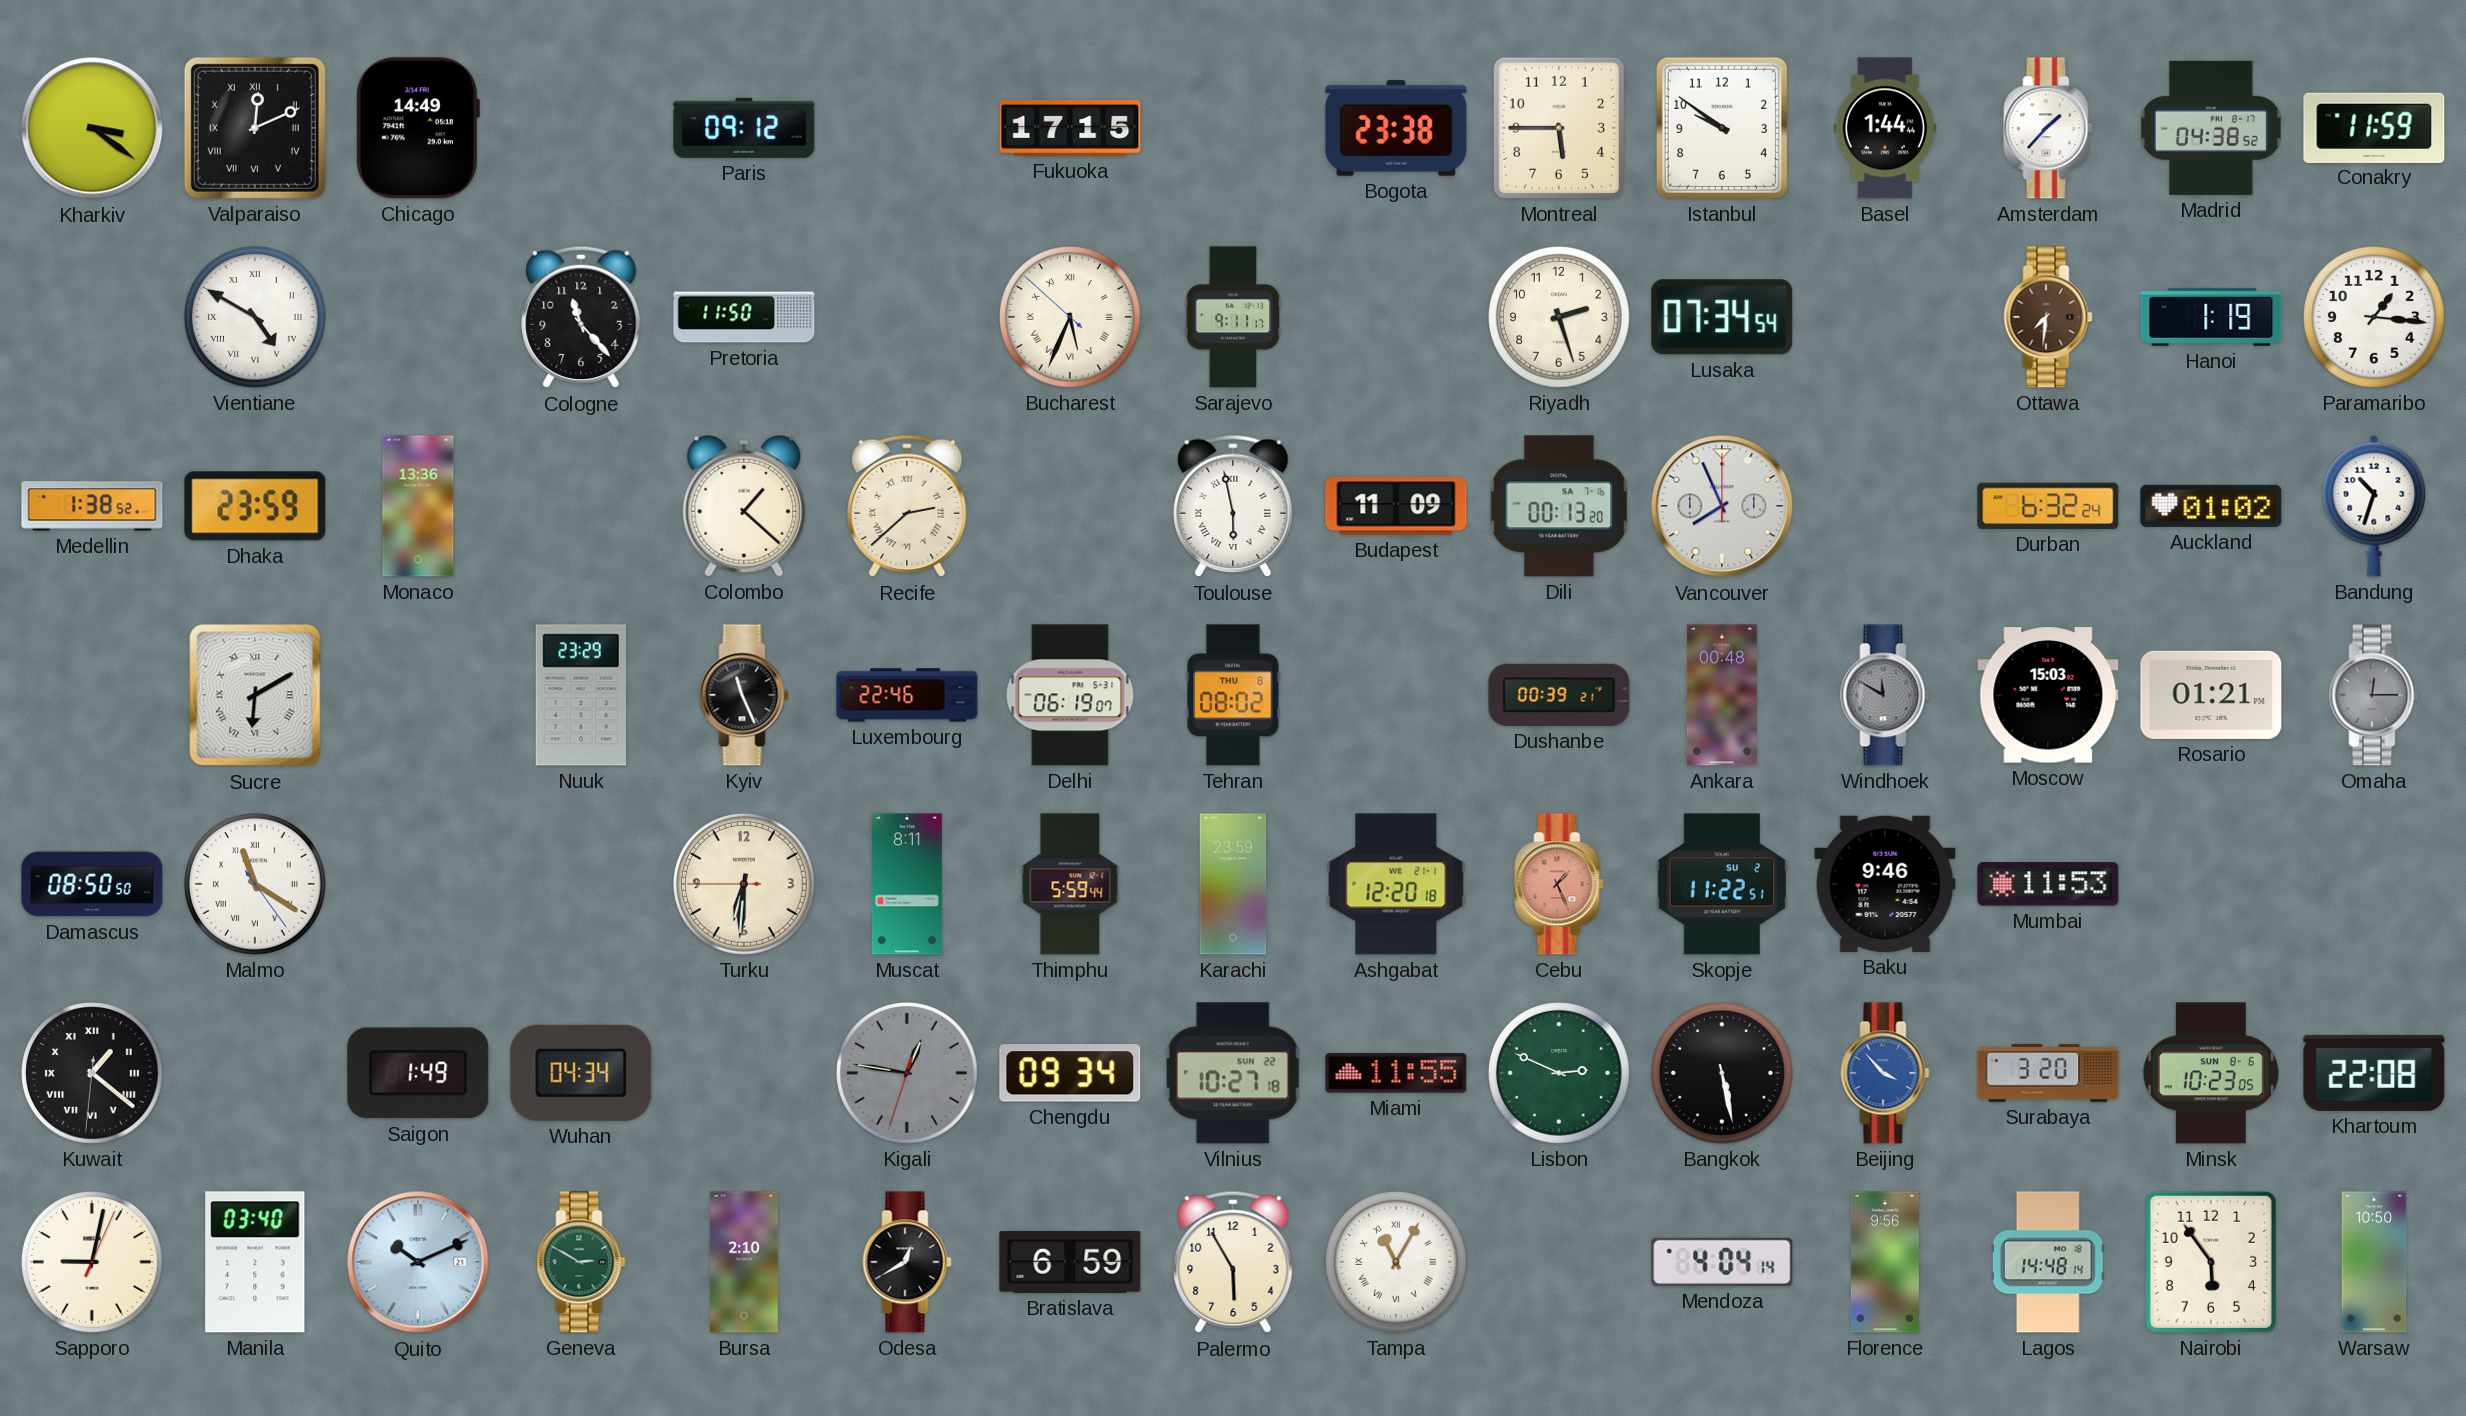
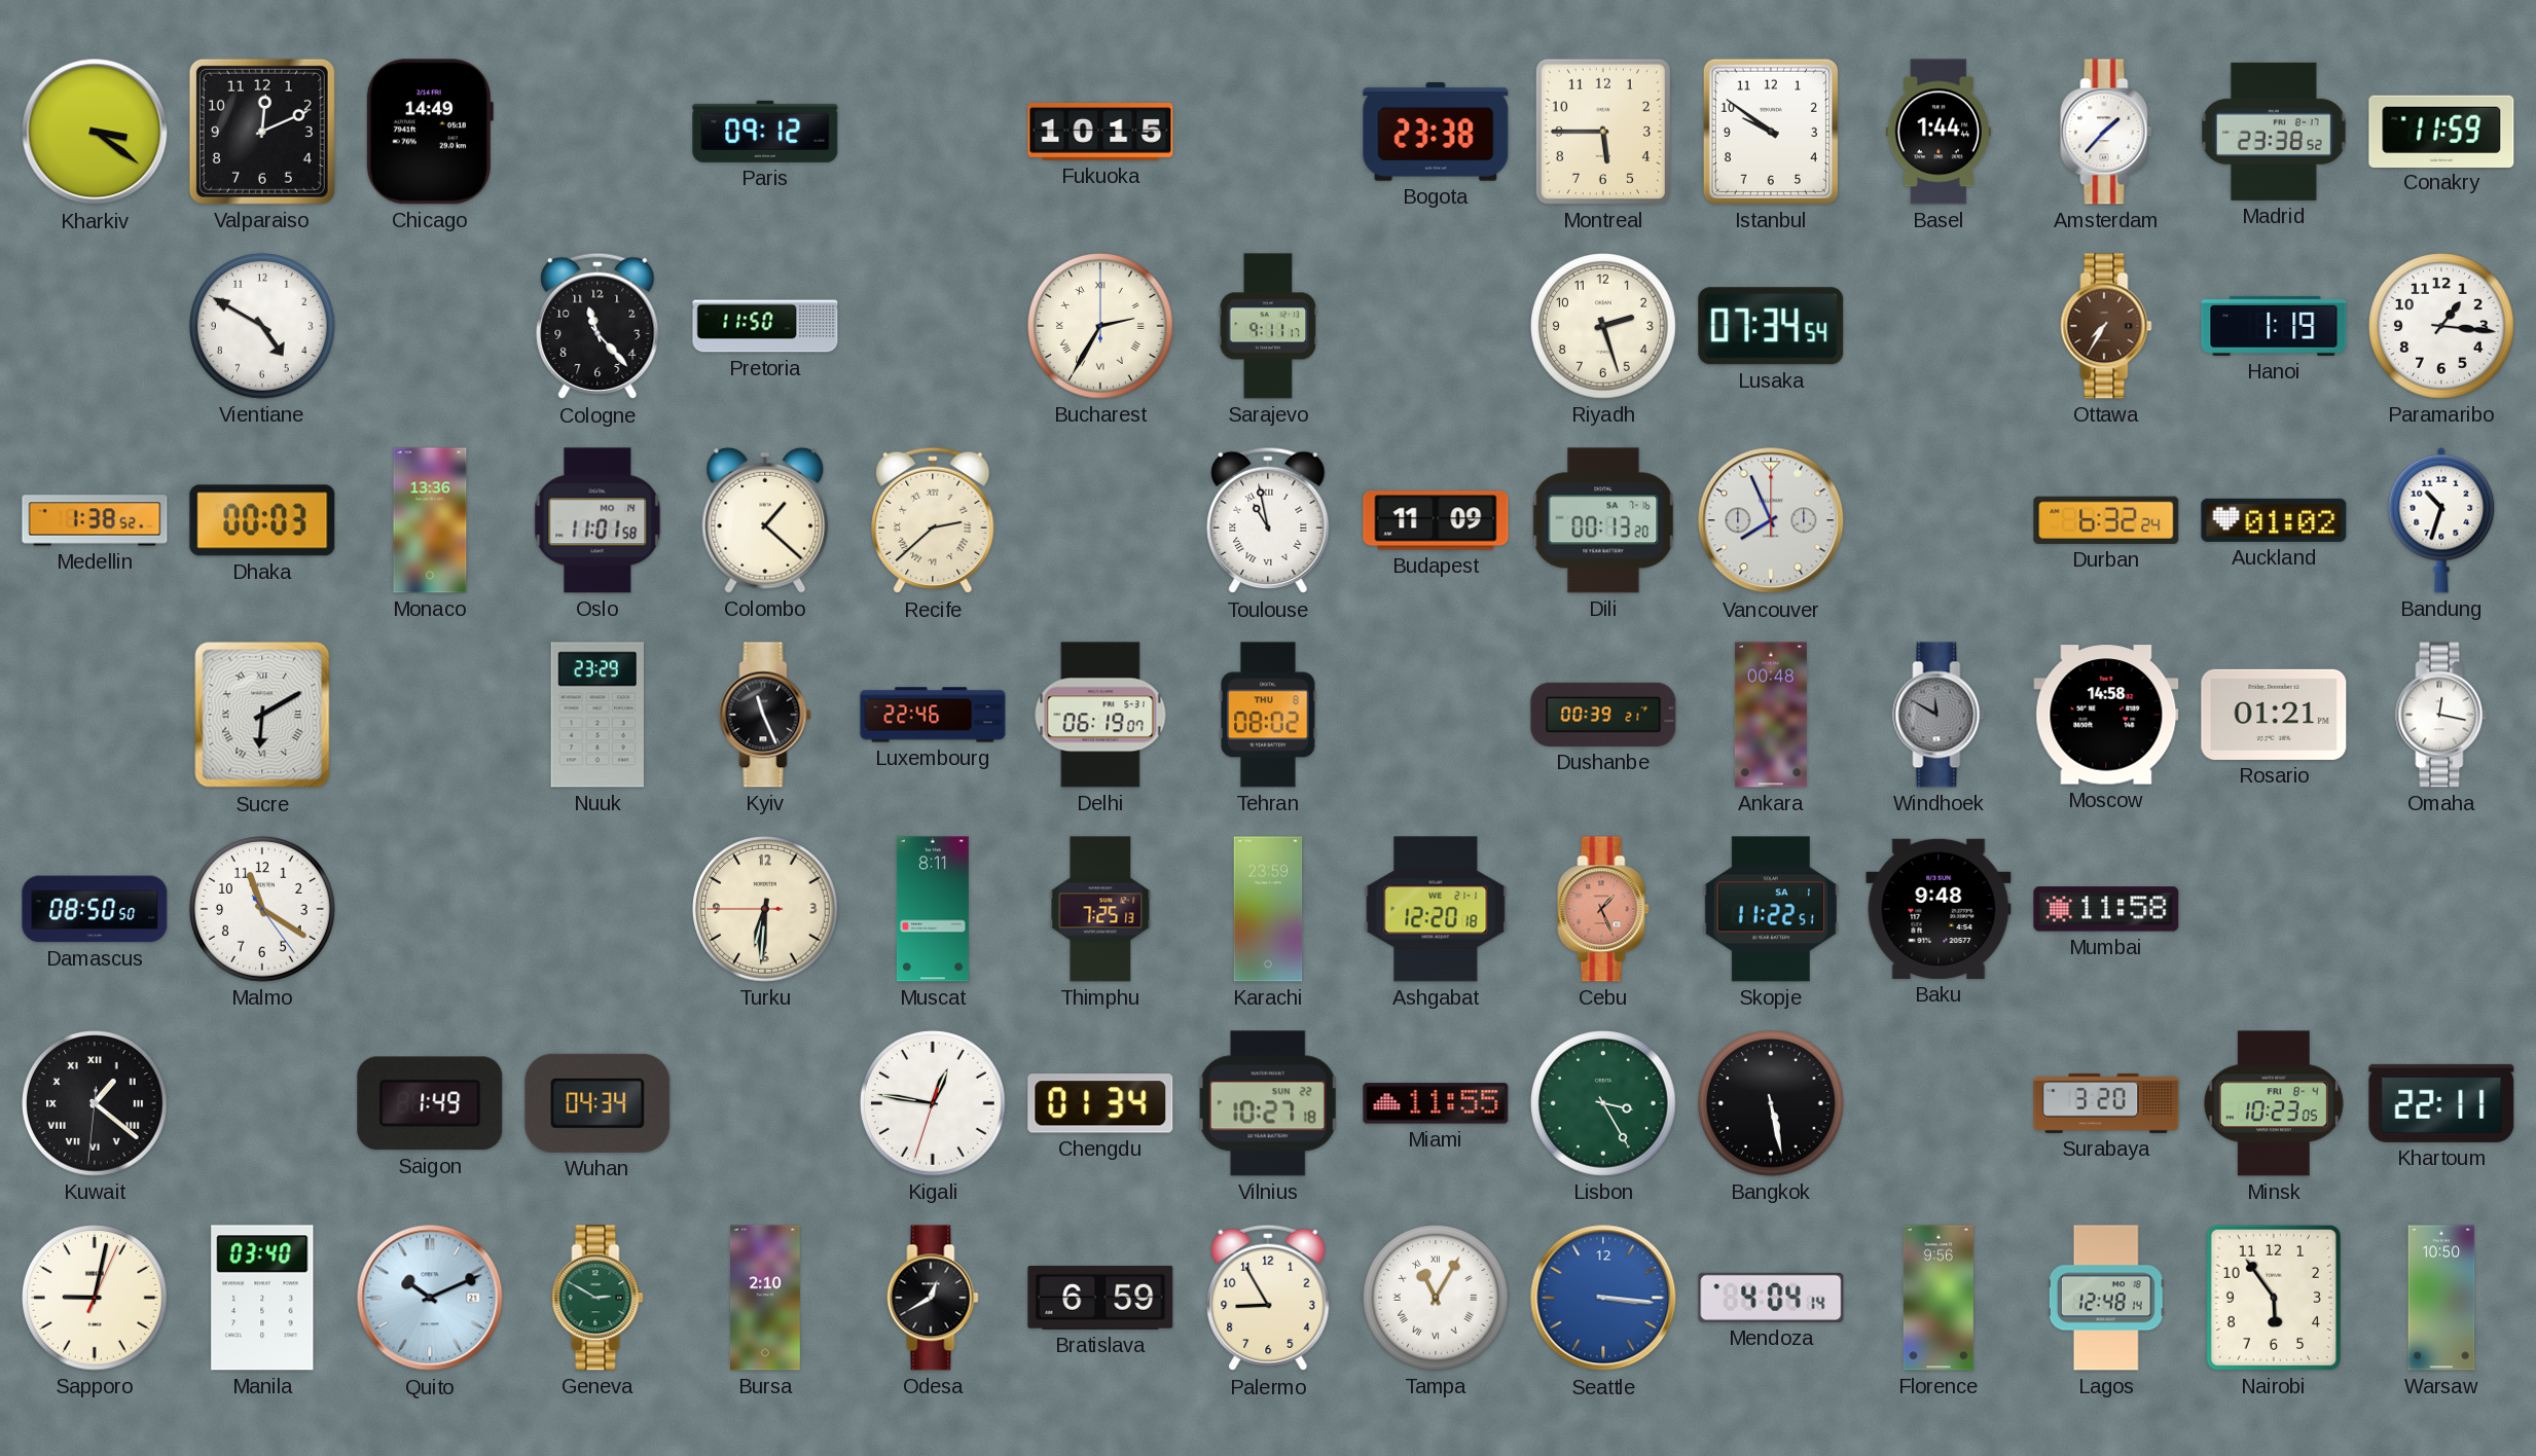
Valparaiso numerals: Roman -> Arabic (262, 132)
Fukuoka: 17:15 -> 10:15 (1100, 133)
Madrid: 04:38 -> 23:38 (2274, 132)
Vientiane numerals: Roman -> Arabic (263, 327)
Bucharest: 5:33 -> 2:35 (1101, 327)
Ottawa: 7:31 -> 7:35 (2106, 326)
Dhaka: 23:59 -> 00:03 (262, 520)
Oslo: none -> 11:01 (597, 520)
Toulouse: 5:58 -> 10:58 (1268, 520)
Moscow: 15:03 -> 14:58 (2106, 715)
Omaha: 12:15 -> 12:17 (2441, 715)
Omaha dial: grey -> white (2441, 715)
Malmo numerals: Roman -> Arabic (263, 910)
Thimphu: 5:59 -> 7:25 (1100, 909)
Skopje date: SU 2 -> SA 1 (1770, 909)
Baku: 9:46 -> 9:48 (1939, 909)
Mumbai: 11:53 -> 11:58 (2106, 909)
Kigali dial: grey -> white (934, 1104)
Chengdu: 09:34 -> 01:34 (1100, 1103)
Lisbon: 2:49 -> 3:25 (1604, 1104)
Beijing: 3:53 -> none (1885, 1073)
Minsk date: SUN 8-6 -> FRI 8-4 (2274, 1103)
Khartoum: 22:08 -> 22:11 (2441, 1103)
Palermo: 5:55 -> 8:55 (1268, 1298)
Seattle: none -> 3:16 (1603, 1298)
Lagos: 14:48 -> 12:48 (2106, 1298)
